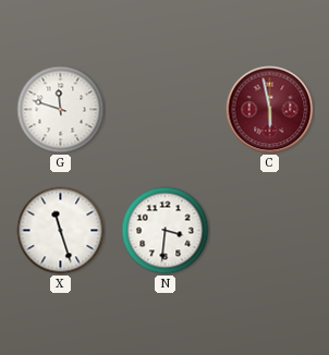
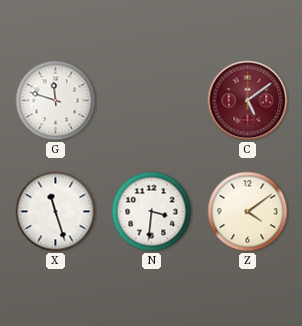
C: 5:58 -> 5:09 (248, 101)
Z: none -> 4:09 (248, 212)
